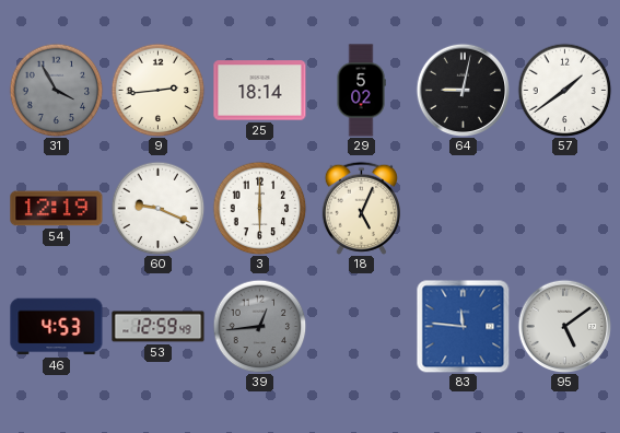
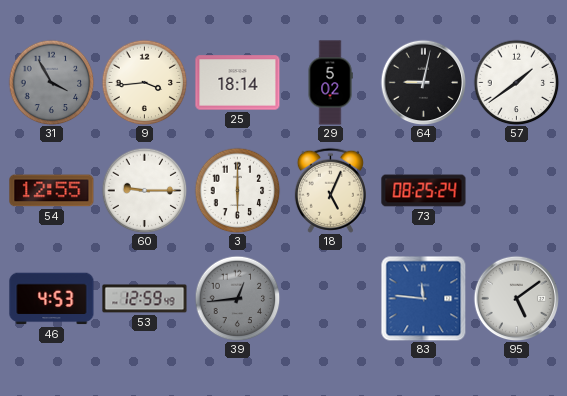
9: 2:44 -> 3:44 (144, 82)
54: 12:19 -> 12:55 (52, 191)
60: 9:19 -> 9:15 (144, 190)
73: none -> 08:25 (424, 191)
